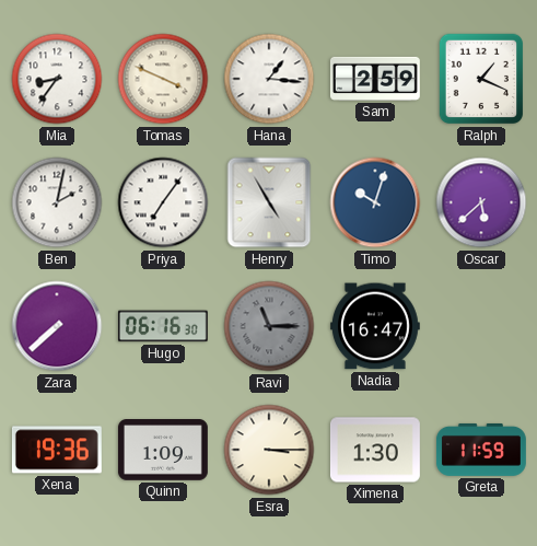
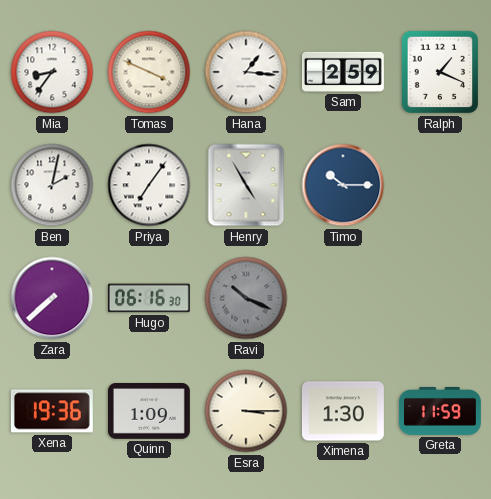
Timo: 10:03 -> 10:15 (343, 185)
Oscar: 5:38 -> none (481, 202)
Ravi: 11:15 -> 10:19 (246, 298)
Nadia: 16:47 -> none (375, 326)
